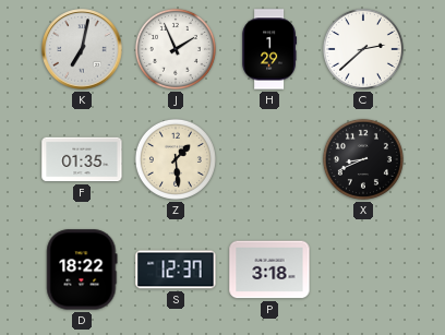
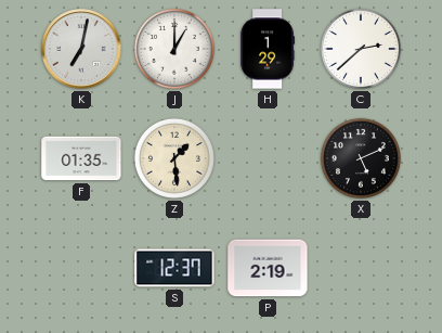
J: 1:56 -> 1:00 (174, 49)
X: 8:41 -> 5:11 (361, 158)
D: 18:22 -> none (82, 270)
P: 3:18 -> 2:19 (268, 268)
